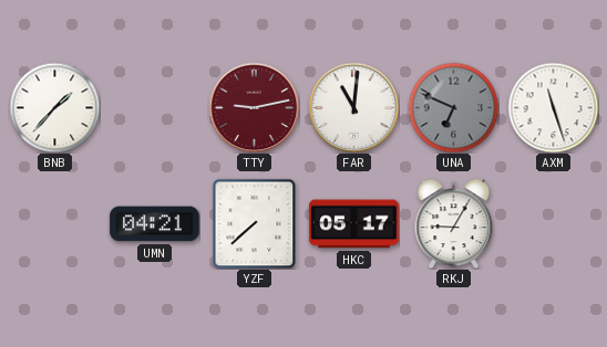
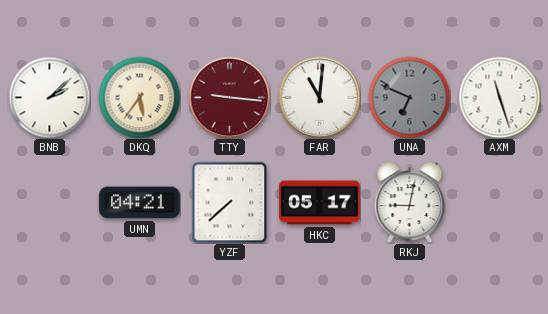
BNB: 1:37 -> 2:08 (49, 97)
DKQ: none -> 5:36 (139, 97)
TTY: 9:13 -> 9:16 (229, 97)
RKJ: 9:05 -> 9:02 (410, 202)
